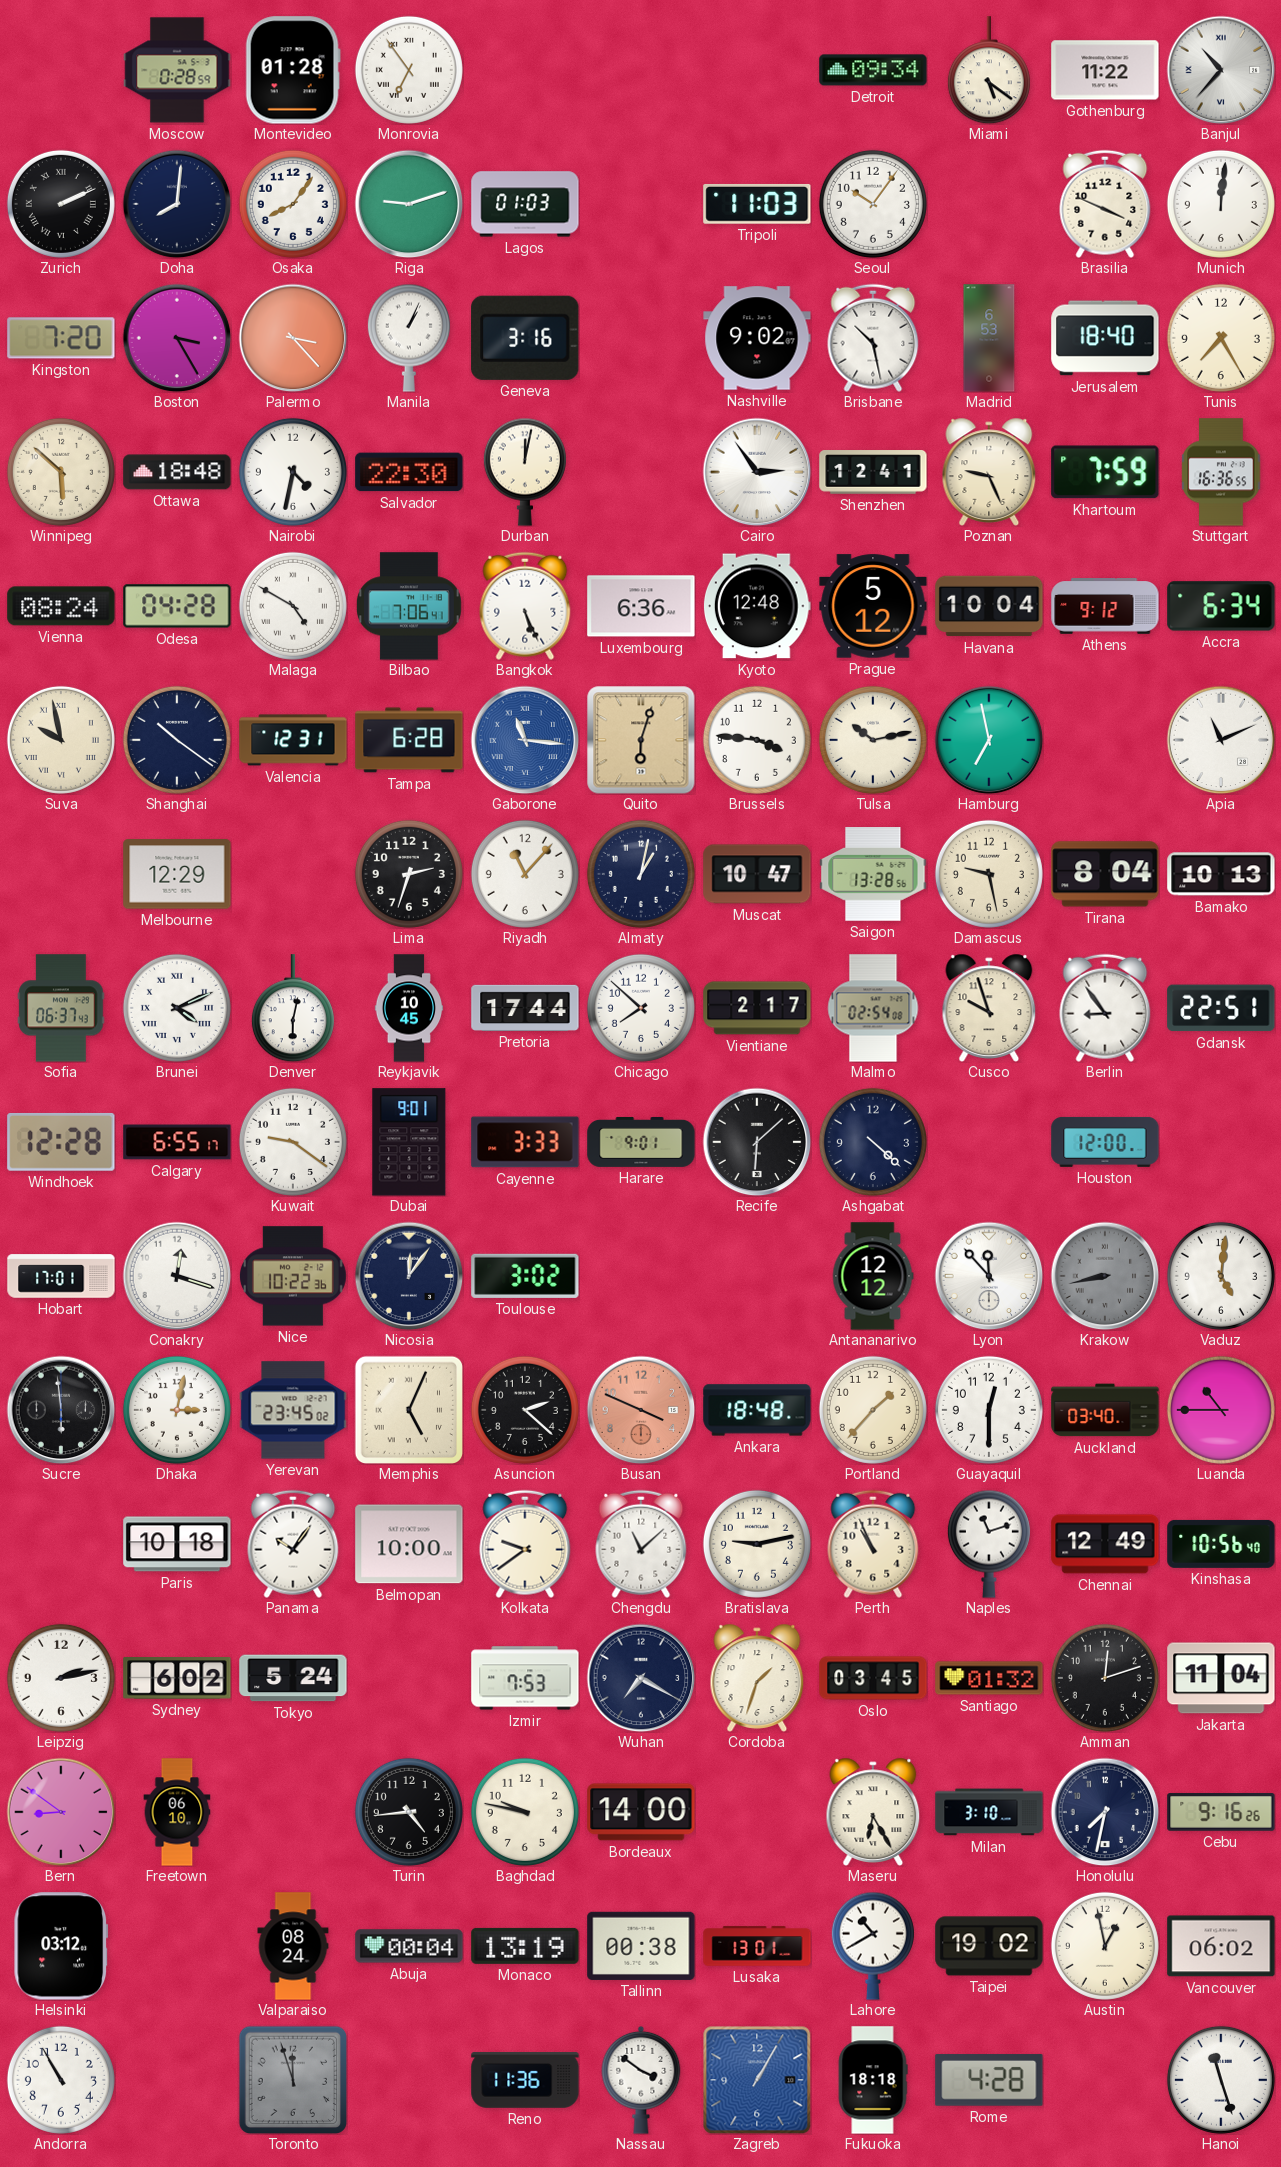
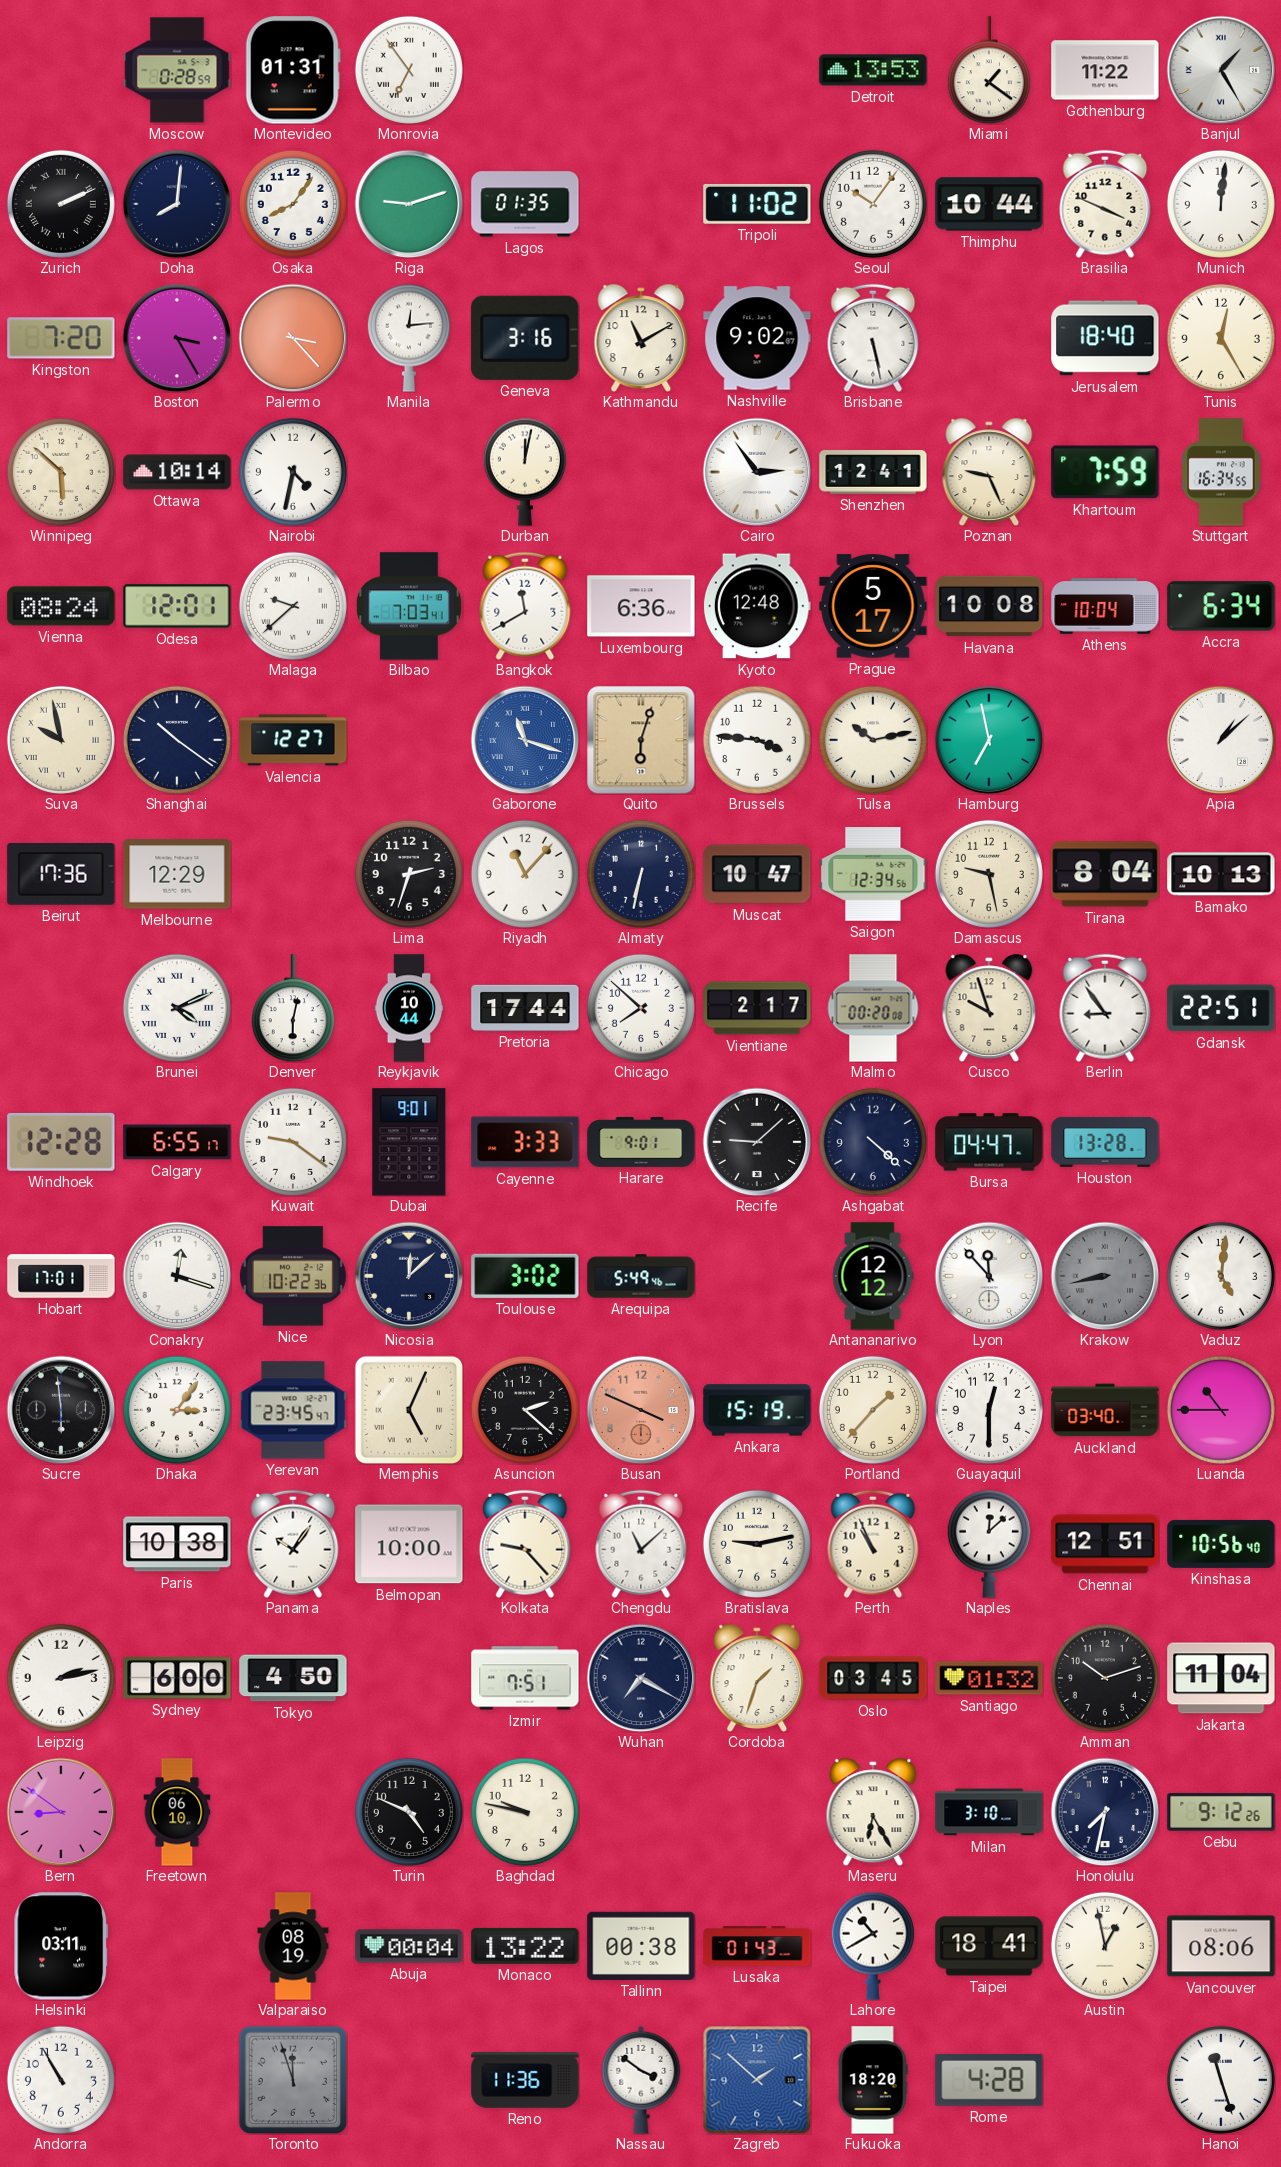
Montevideo: 01:28 -> 01:31 (293, 70)
Detroit: 09:34 -> 13:53 (873, 70)
Miami: 5:21 -> 1:21 (989, 70)
Banjul: 10:37 -> 1:25 (1221, 70)
Lagos: 01:03 -> 01:35 (525, 204)
Tripoli: 11:03 -> 11:02 (757, 204)
Thimphu: none -> 10:44 (989, 204)
Manila: 1:04 -> 12:14 (409, 338)
Kathmandu: none -> 11:10 (641, 338)
Brisbane: 10:28 -> 5:28 (873, 338)
Madrid: 6:53 -> none (989, 338)
Tunis: 7:25 -> 12:25 (1221, 338)
Ottawa: 18:48 -> 10:14 (177, 472)
Salvador: 22:30 -> none (409, 472)
Stuttgart: 16:36 -> 16:34 (1221, 472)
Odesa: 04:28 -> 12:01 (177, 606)
Malaga: 4:50 -> 9:38 (293, 606)
Bilbao: 7:06 -> 7:03 (409, 606)
Bangkok: 5:26 -> 11:40 (525, 606)
Prague: 5:12 -> 5:17 (873, 606)
Havana: 10:04 -> 10:08 (989, 606)
Athens: 9:12 -> 10:04 (1105, 606)
Valencia: 12:31 -> 12:27 (293, 740)
Tampa: 6:28 -> none (409, 740)
Gaborone: 11:16 -> 11:18 (525, 740)
Apia: 11:11 -> 1:08 (1221, 740)
Beirut: none -> 17:36 (61, 875)
Almaty: 1:02 -> 6:32 (641, 874)
Saigon: 13:28 -> 12:34 (873, 874)
Sofia: 06:37 -> none (61, 1008)
Reykjavik: 10:45 -> 10:44 (409, 1008)
Malmo: 02:54 -> 00:20 (873, 1008)
Recife: 6:08 -> 9:08 (757, 1142)
Bursa: none -> 04:47 (989, 1142)
Houston: 12:00 -> 13:28 (1105, 1142)
Nicosia: 12:06 -> 12:08 (409, 1276)
Arequipa: none -> 5:49 (641, 1276)
Dhaka: 3:02 -> 3:06 (177, 1410)
Yerevan: 23:45:02 -> 23:45:47 (293, 1410)
Ankara: 18:48 -> 15:19 (757, 1410)
Paris: 10:18 -> 10:38 (177, 1544)
Kolkata: 9:39 -> 9:23 (525, 1544)
Naples: 11:12 -> 12:08 (989, 1544)
Chennai: 12:49 -> 12:51 (1105, 1544)
Sydney: 6:02 -> 6:00 (177, 1679)
Tokyo: 5:24 -> 4:50 (293, 1678)
Izmir: 7:53 -> 7:51 (525, 1678)
Amman: 12:12 -> 10:12 (1105, 1678)
Turin: 4:44 -> 4:49 (409, 1812)
Bordeaux: 14:00 -> none (641, 1812)
Cebu: 9:16 -> 9:12 (1221, 1812)
Helsinki: 03:12 -> 03:11 (61, 1946)
Valparaiso: 08:24 -> 08:19 (293, 1946)
Monaco: 13:19 -> 13:22 (525, 1946)
Lusaka: 13:01 -> 01:43 (757, 1946)
Taipei: 19:02 -> 18:41 (989, 1946)
Vancouver: 06:02 -> 08:06 (1221, 1946)
Zagreb: 1:05 -> 1:52 (757, 2080)
Fukuoka: 18:18 -> 18:20 (873, 2080)
